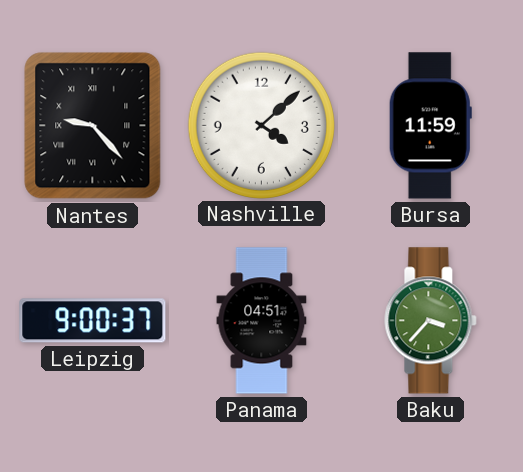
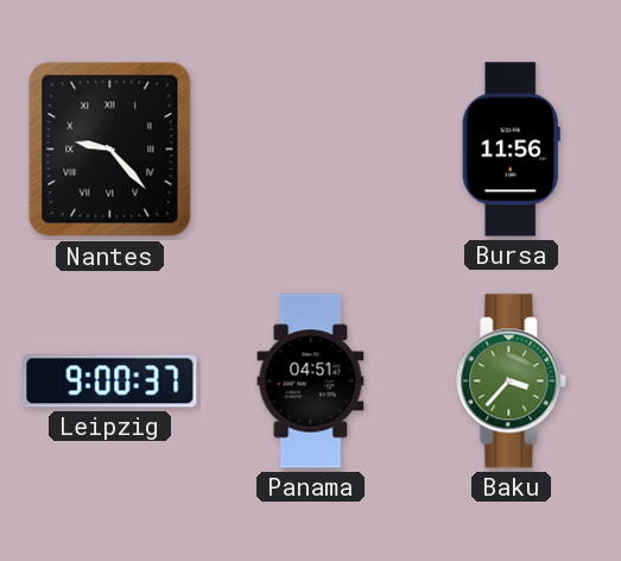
Nashville: 4:08 -> none (261, 125)
Bursa: 11:59 -> 11:56 (511, 150)
